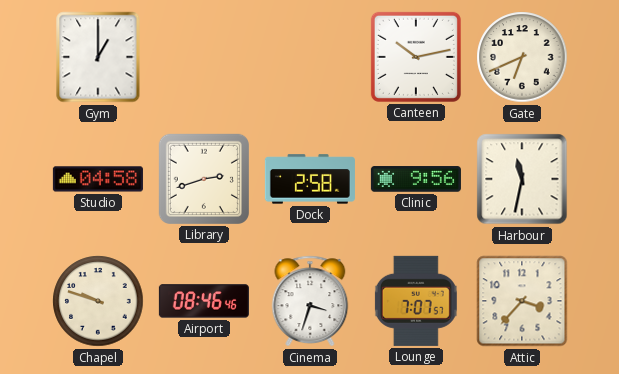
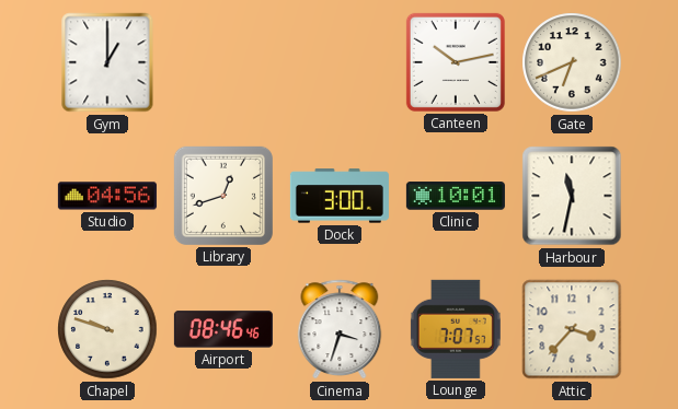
Studio: 04:58 -> 04:56 (107, 196)
Library: 2:42 -> 12:42 (223, 196)
Dock: 2:58 -> 3:00 (340, 196)
Clinic: 9:56 -> 10:01 (456, 196)
